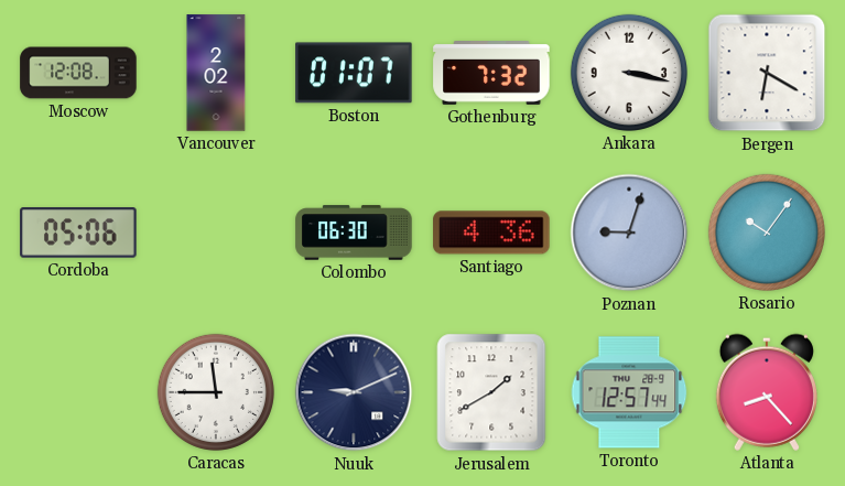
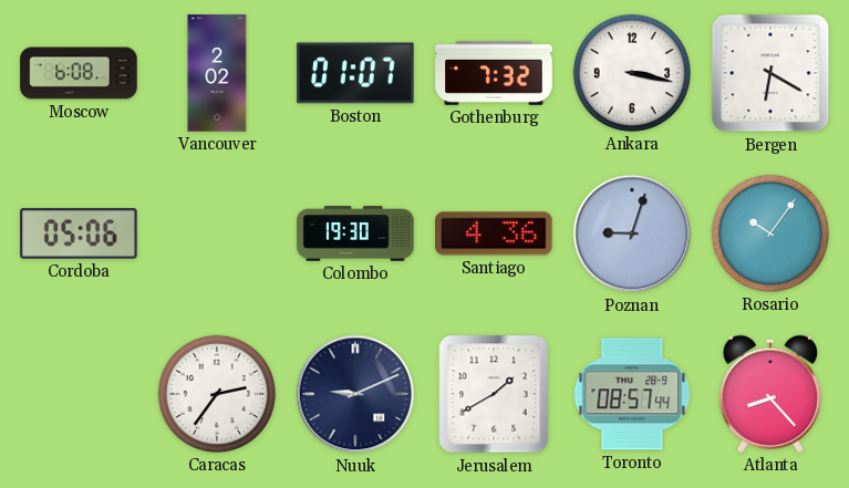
Moscow: 12:08 -> 6:08 (79, 73)
Colombo: 06:30 -> 19:30 (355, 233)
Caracas: 11:45 -> 2:36 (217, 394)
Toronto: 12:57 -> 08:57 (632, 394)
